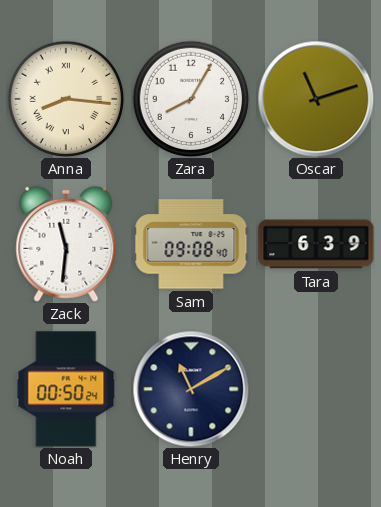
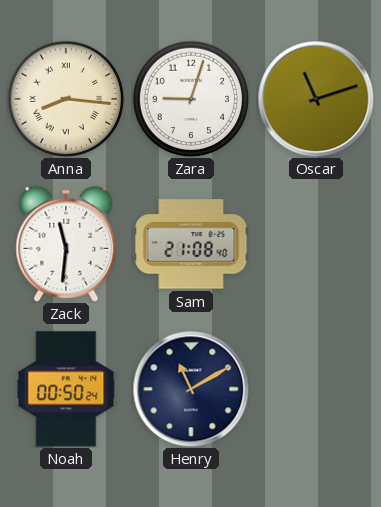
Zara: 8:05 -> 9:03 (191, 99)
Sam: 09:08 -> 21:08 (191, 244)
Tara: 6:39 -> none (316, 244)
